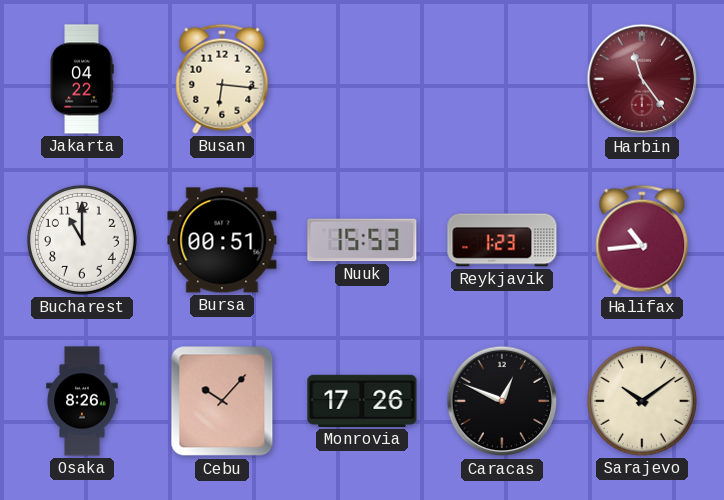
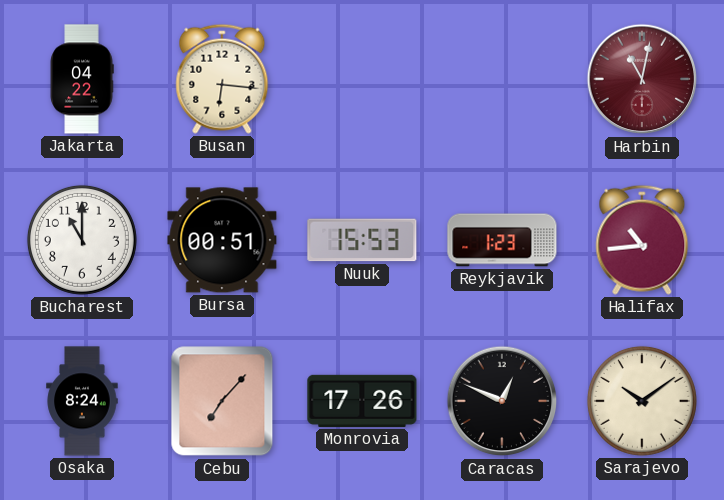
Harbin: 11:24 -> 11:02 (642, 79)
Osaka: 8:26 -> 8:24 (82, 401)
Cebu: 10:07 -> 7:07 (222, 401)
